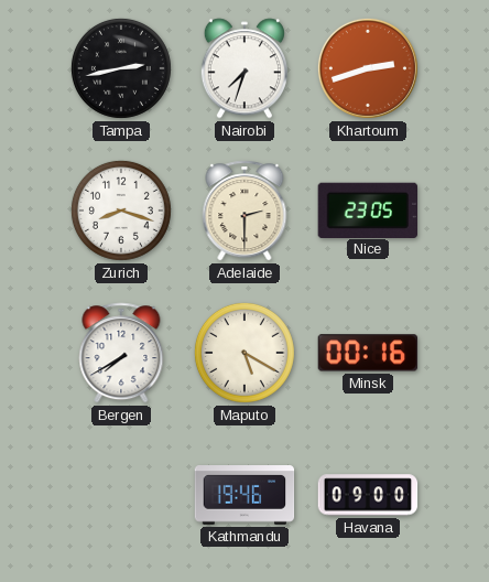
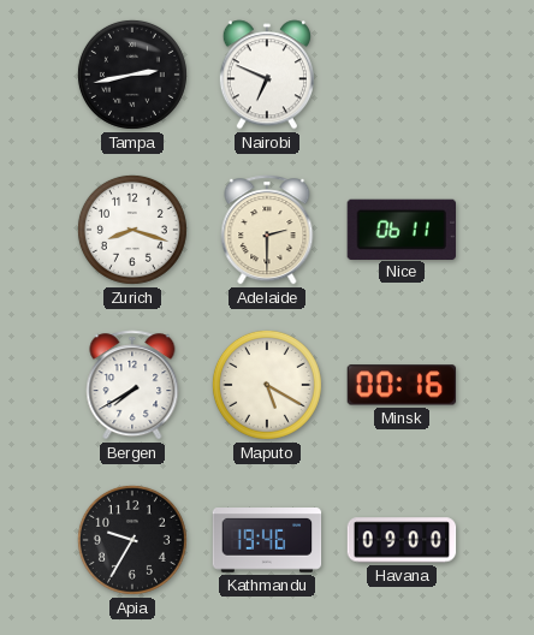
Nairobi: 7:33 -> 6:49 (267, 75)
Khartoum: 2:42 -> none (368, 68)
Nice: 23:05 -> 06:11 (400, 229)
Apia: none -> 9:35 (132, 540)
